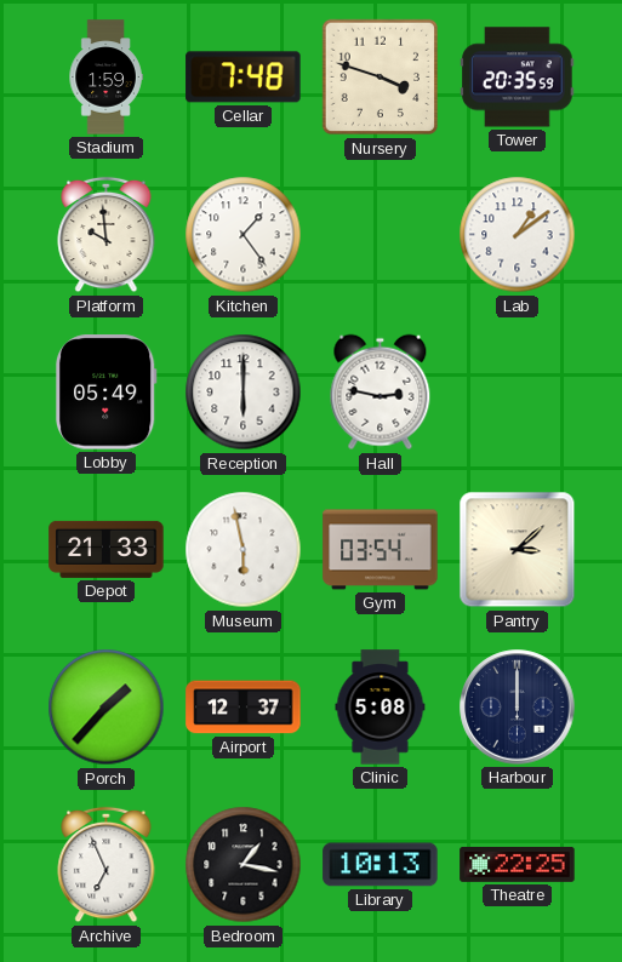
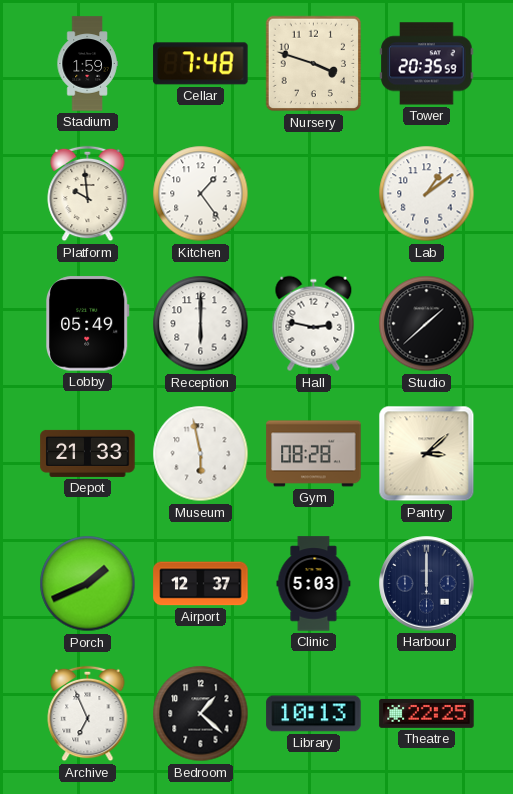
Studio: none -> 1:38 (427, 324)
Gym: 03:54 -> 08:28 (314, 454)
Porch: 1:37 -> 1:41 (88, 584)
Clinic: 5:08 -> 5:03 (314, 584)
Bedroom: 1:17 -> 1:22 (201, 714)
